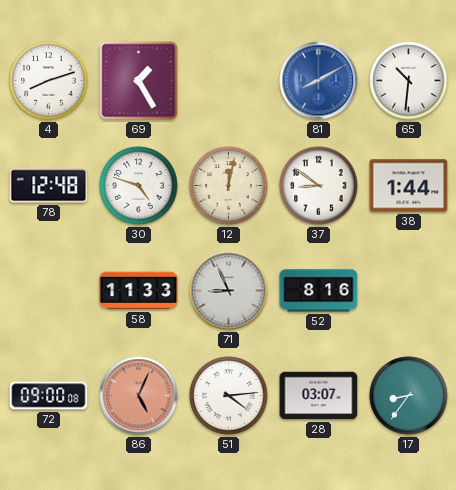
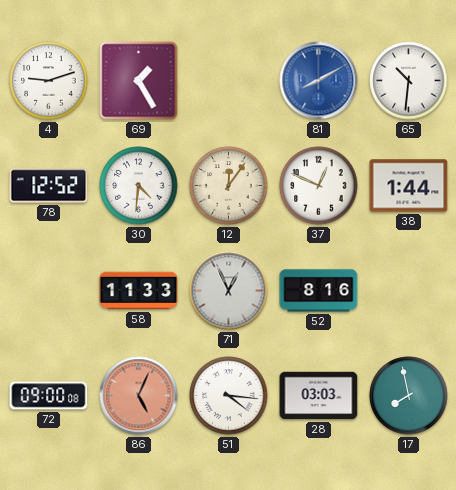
4: 8:12 -> 9:12 (49, 81)
78: 12:48 -> 12:52 (49, 186)
30: 4:48 -> 4:31 (139, 186)
12: 12:02 -> 12:06 (229, 186)
37: 8:51 -> 12:49 (319, 186)
71: 8:56 -> 12:56 (229, 291)
51: 4:14 -> 4:16 (229, 396)
28: 03:07 -> 03:03 (319, 396)
17: 8:36 -> 7:58 (409, 396)
